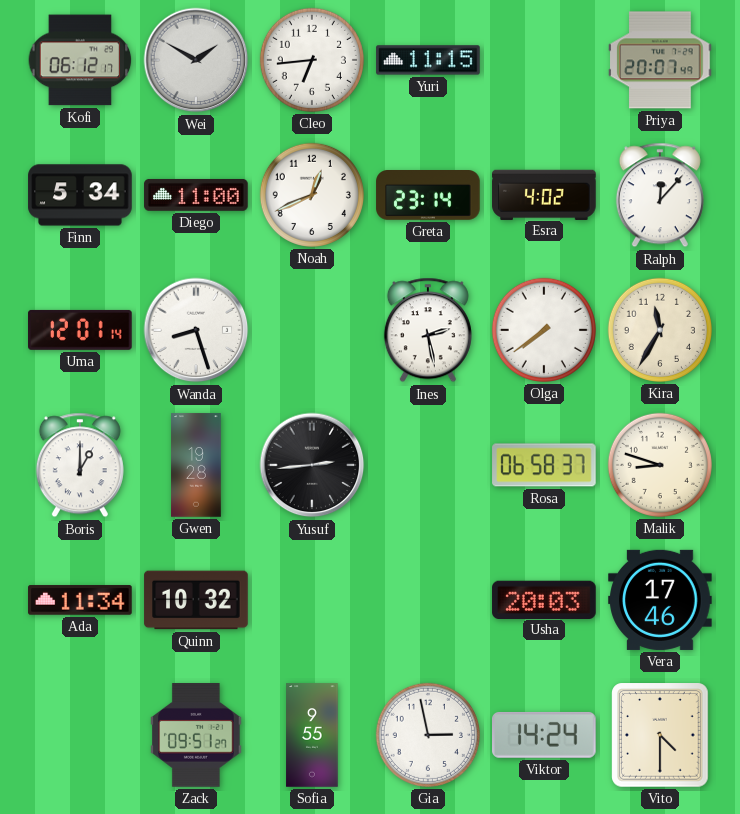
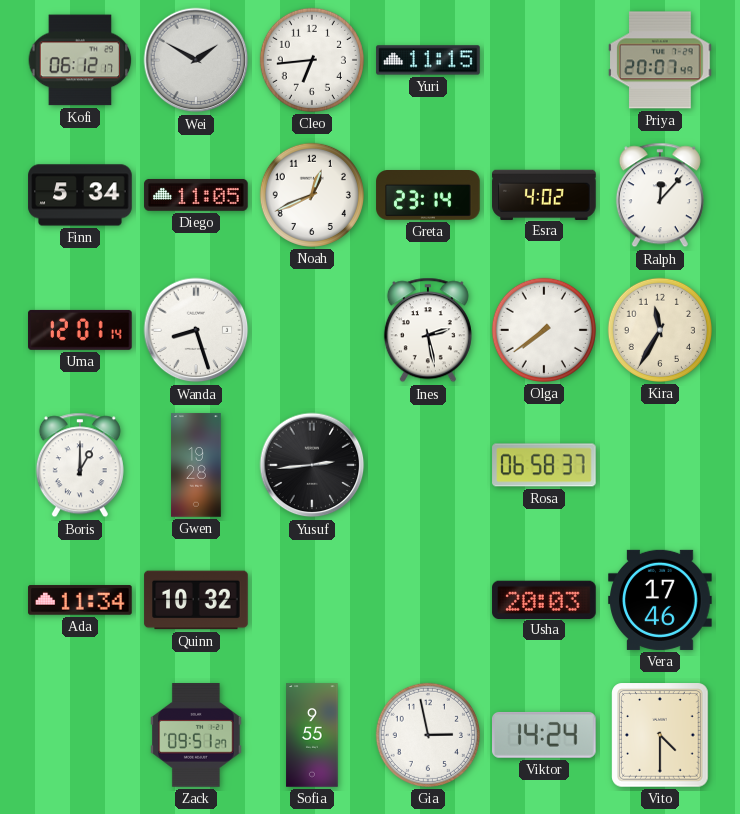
Diego: 11:00 -> 11:05 (196, 195)
Malik: 8:48 -> none (660, 465)
